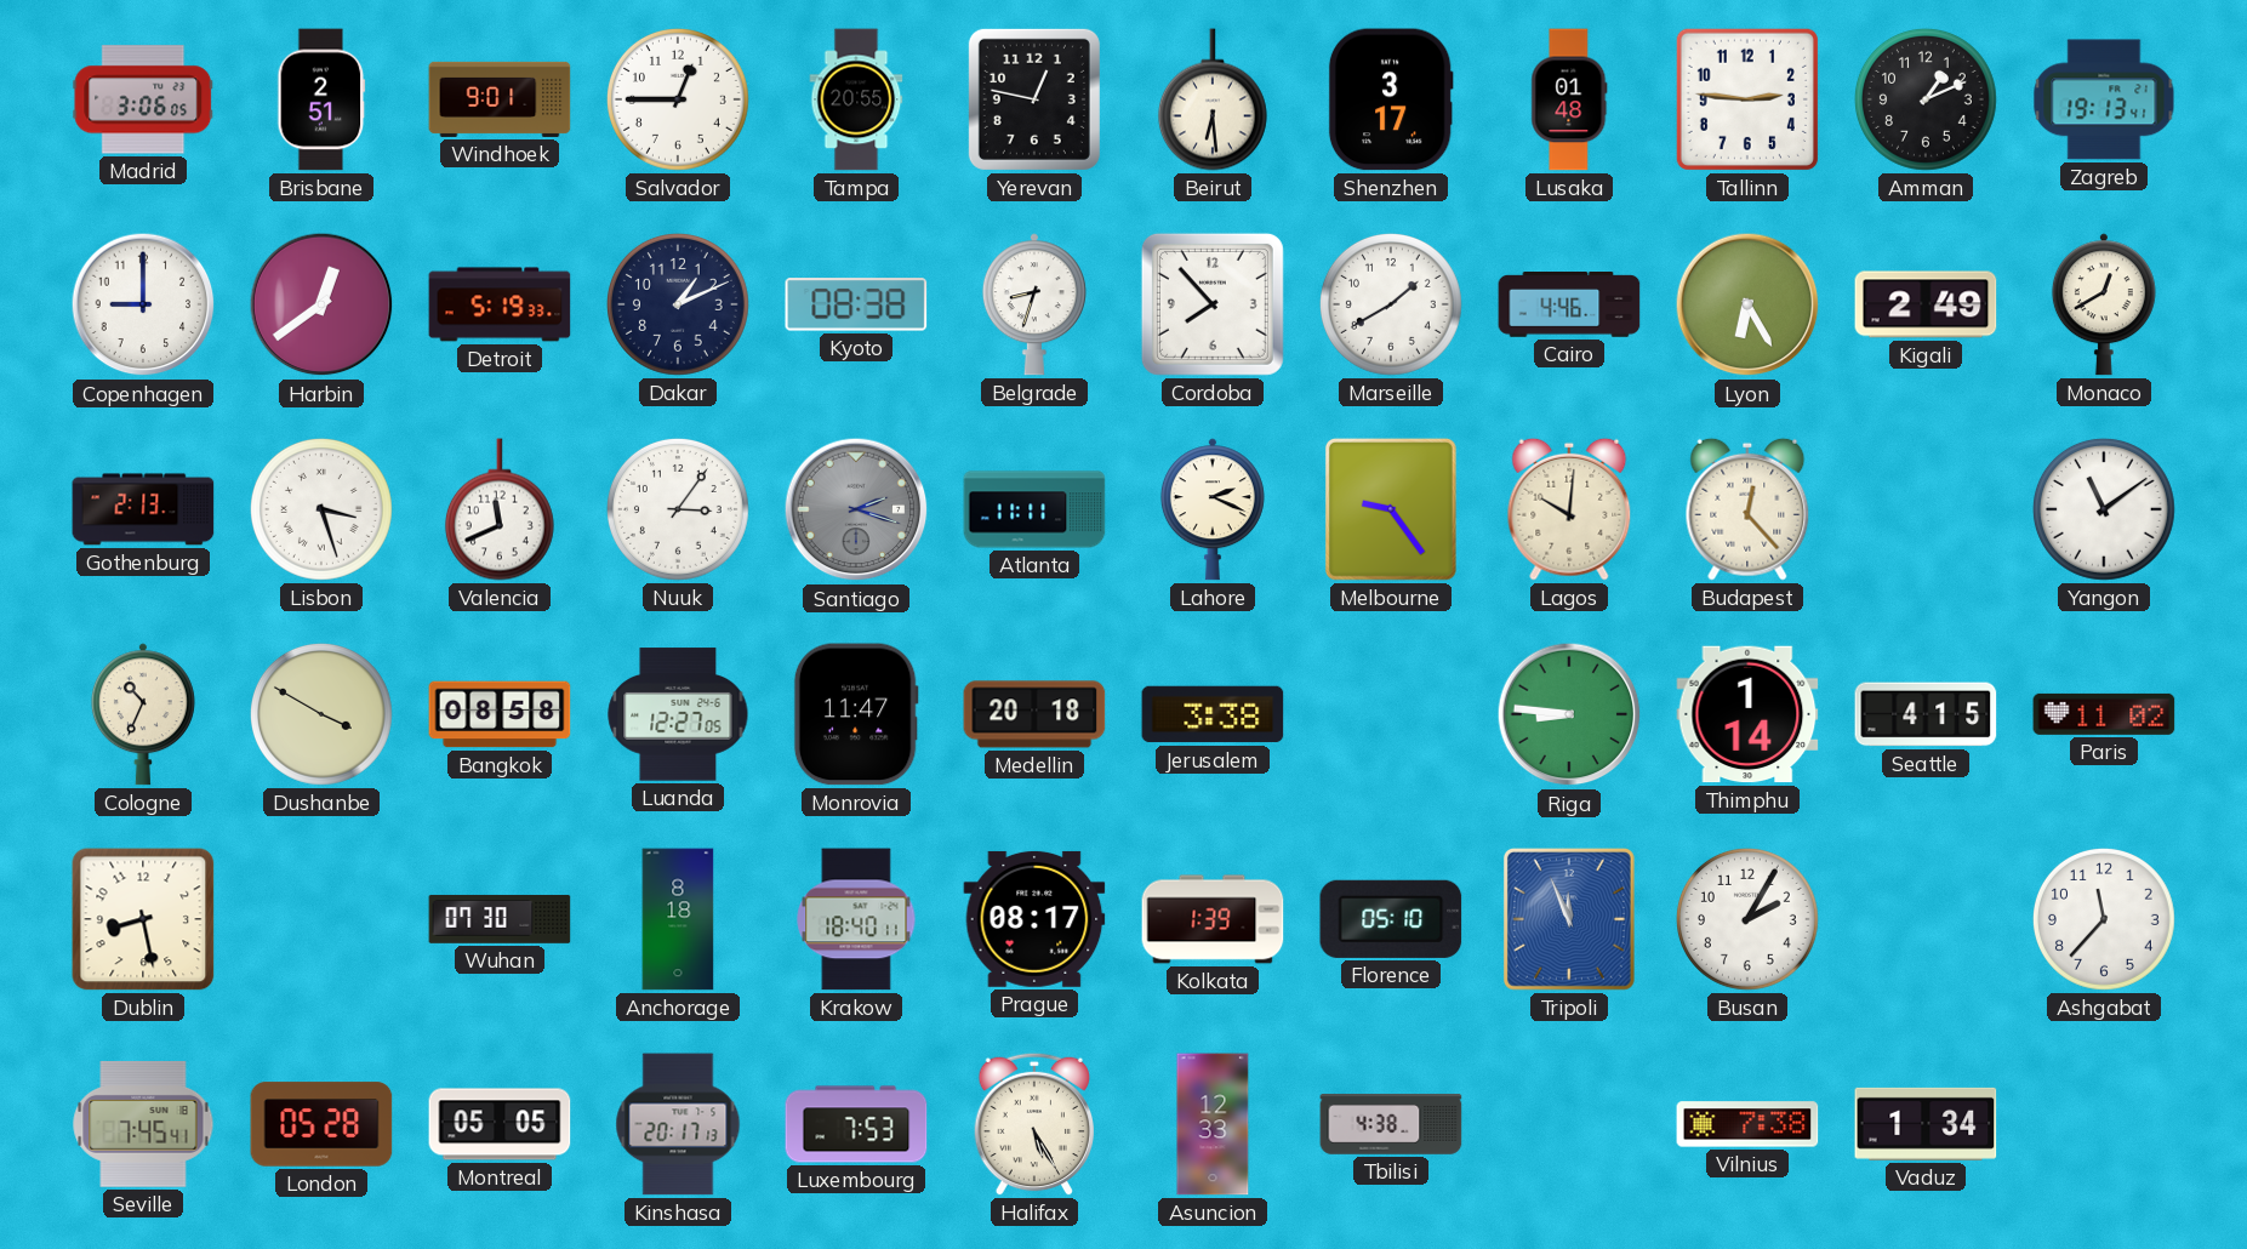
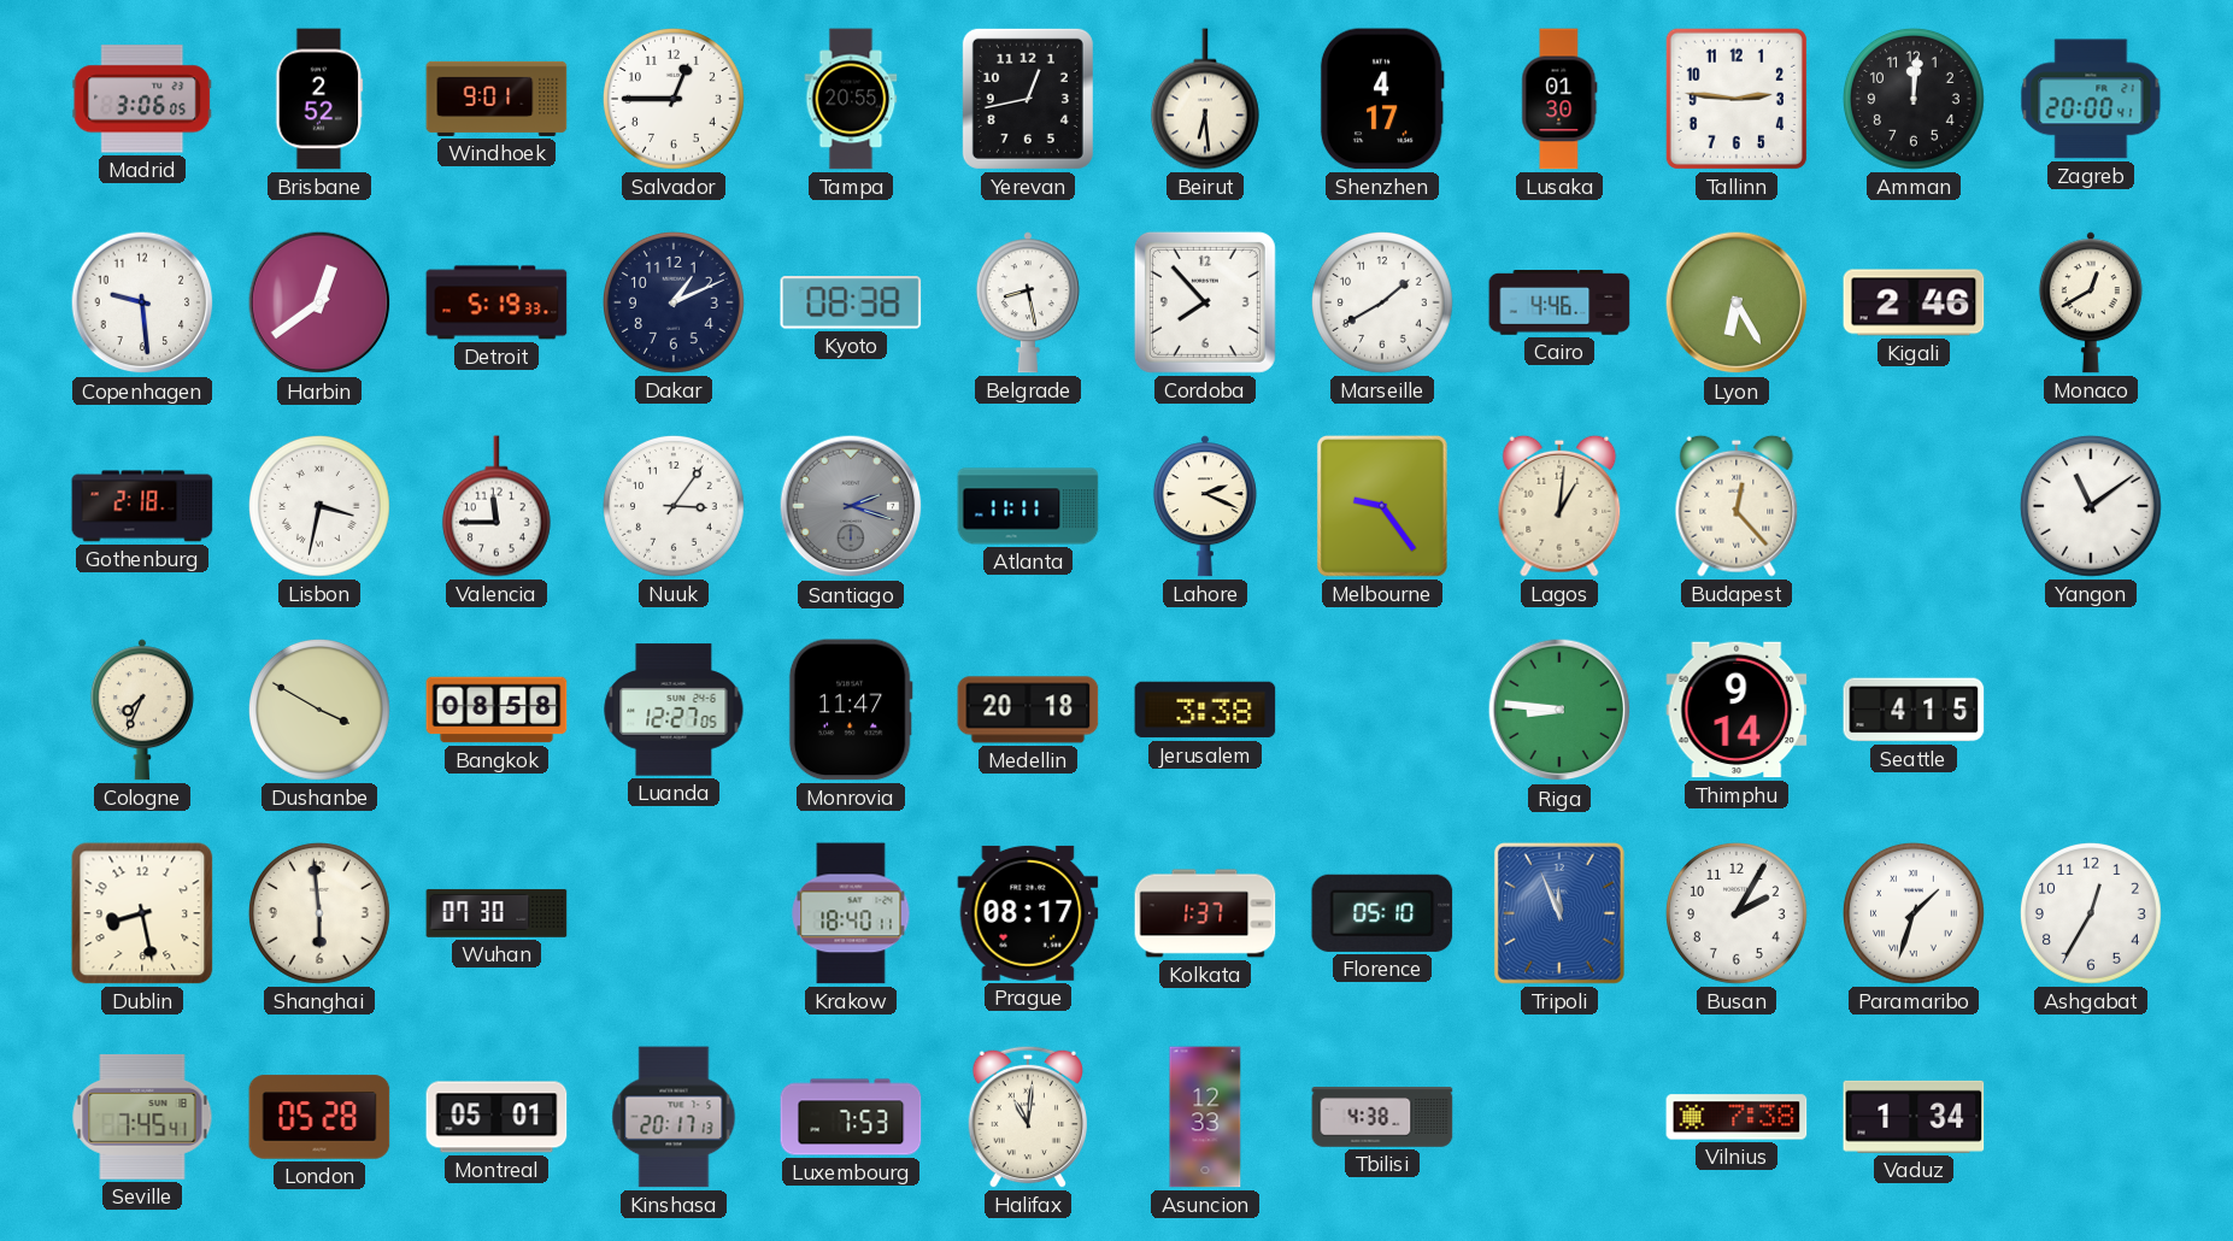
Brisbane: 2:51 -> 2:52 (319, 99)
Yerevan: 12:47 -> 12:43 (1028, 99)
Shenzhen: 3:17 -> 4:17 (1382, 99)
Lusaka: 01:48 -> 01:30 (1559, 99)
Amman: 1:11 -> 12:01 (1914, 99)
Zagreb: 19:13 -> 20:00 (2091, 99)
Copenhagen: 9:00 -> 9:29 (142, 302)
Belgrade: 8:33 -> 8:28 (1028, 302)
Kigali: 2:49 -> 2:46 (1914, 302)
Gothenburg: 2:13 -> 2:18 (142, 506)
Lisbon: 3:27 -> 3:32 (319, 506)
Valencia: 11:41 -> 11:45 (496, 506)
Lagos: 10:01 -> 1:01 (1559, 506)
Cologne: 10:34 -> 7:34 (142, 710)
Thimphu: 1:14 -> 9:14 (1737, 710)
Paris: 11:02 -> none (2104, 714)
Shanghai: none -> 5:59 (319, 913)
Anchorage: 8:18 -> none (678, 919)
Kolkata: 1:39 -> 1:37 (1205, 913)
Paramaribo: none -> 1:33 (1914, 913)
Ashgabat: 11:37 -> 12:35 (2091, 913)
Montreal: 05:05 -> 05:01 (496, 1117)
Halifax: 5:25 -> 11:01 (1027, 1117)
